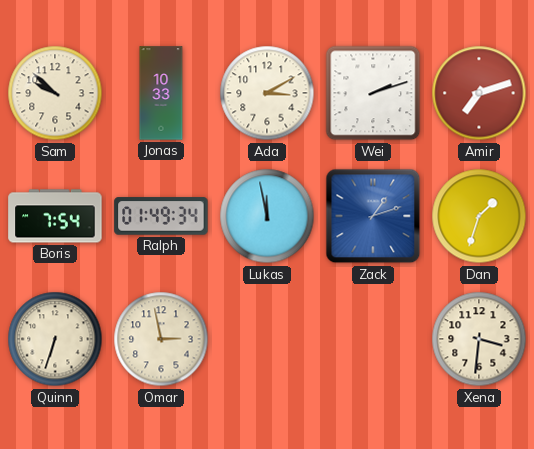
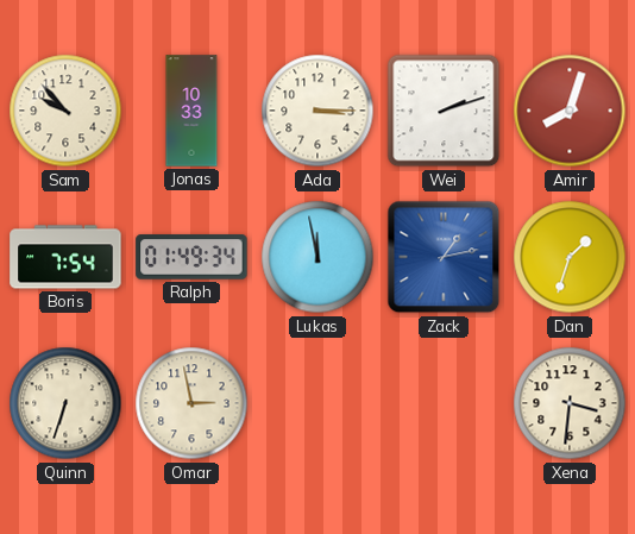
Sam: 9:52 -> 9:53 (65, 111)
Ada: 3:10 -> 3:15 (317, 111)
Amir: 7:12 -> 8:03 (570, 111)
Zack: 1:12 -> 1:13 (444, 257)
